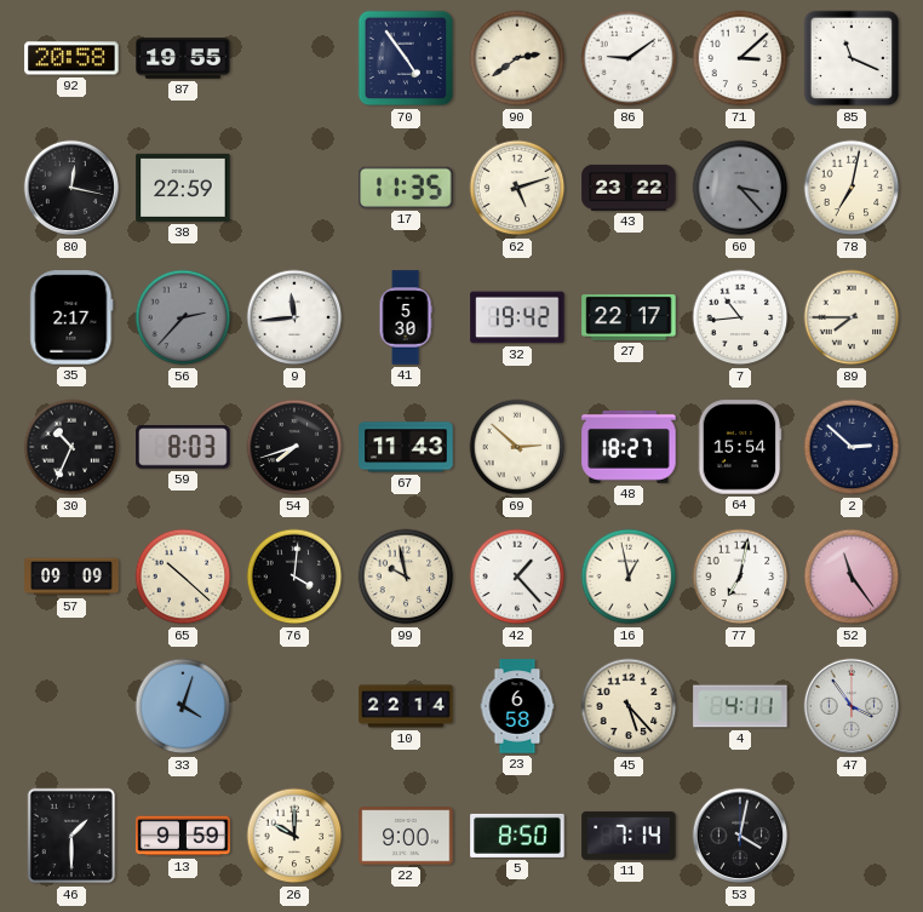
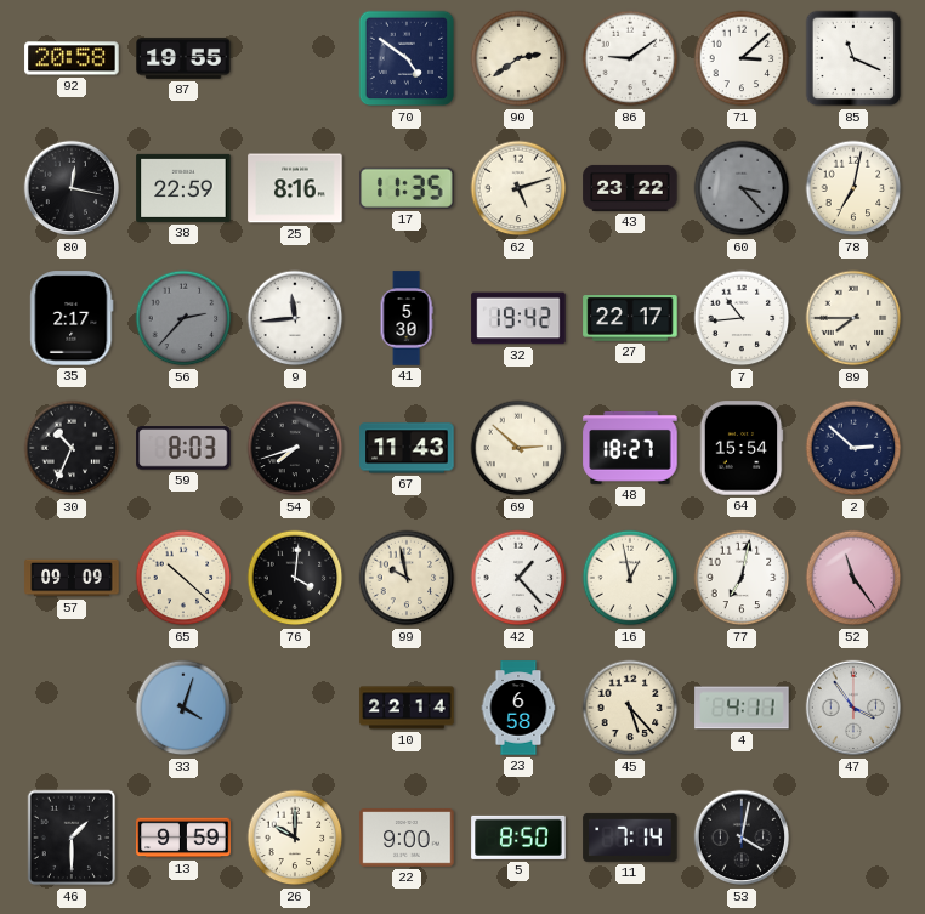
70: 4:54 -> 4:51 (407, 58)
25: none -> 8:16 (295, 188)
